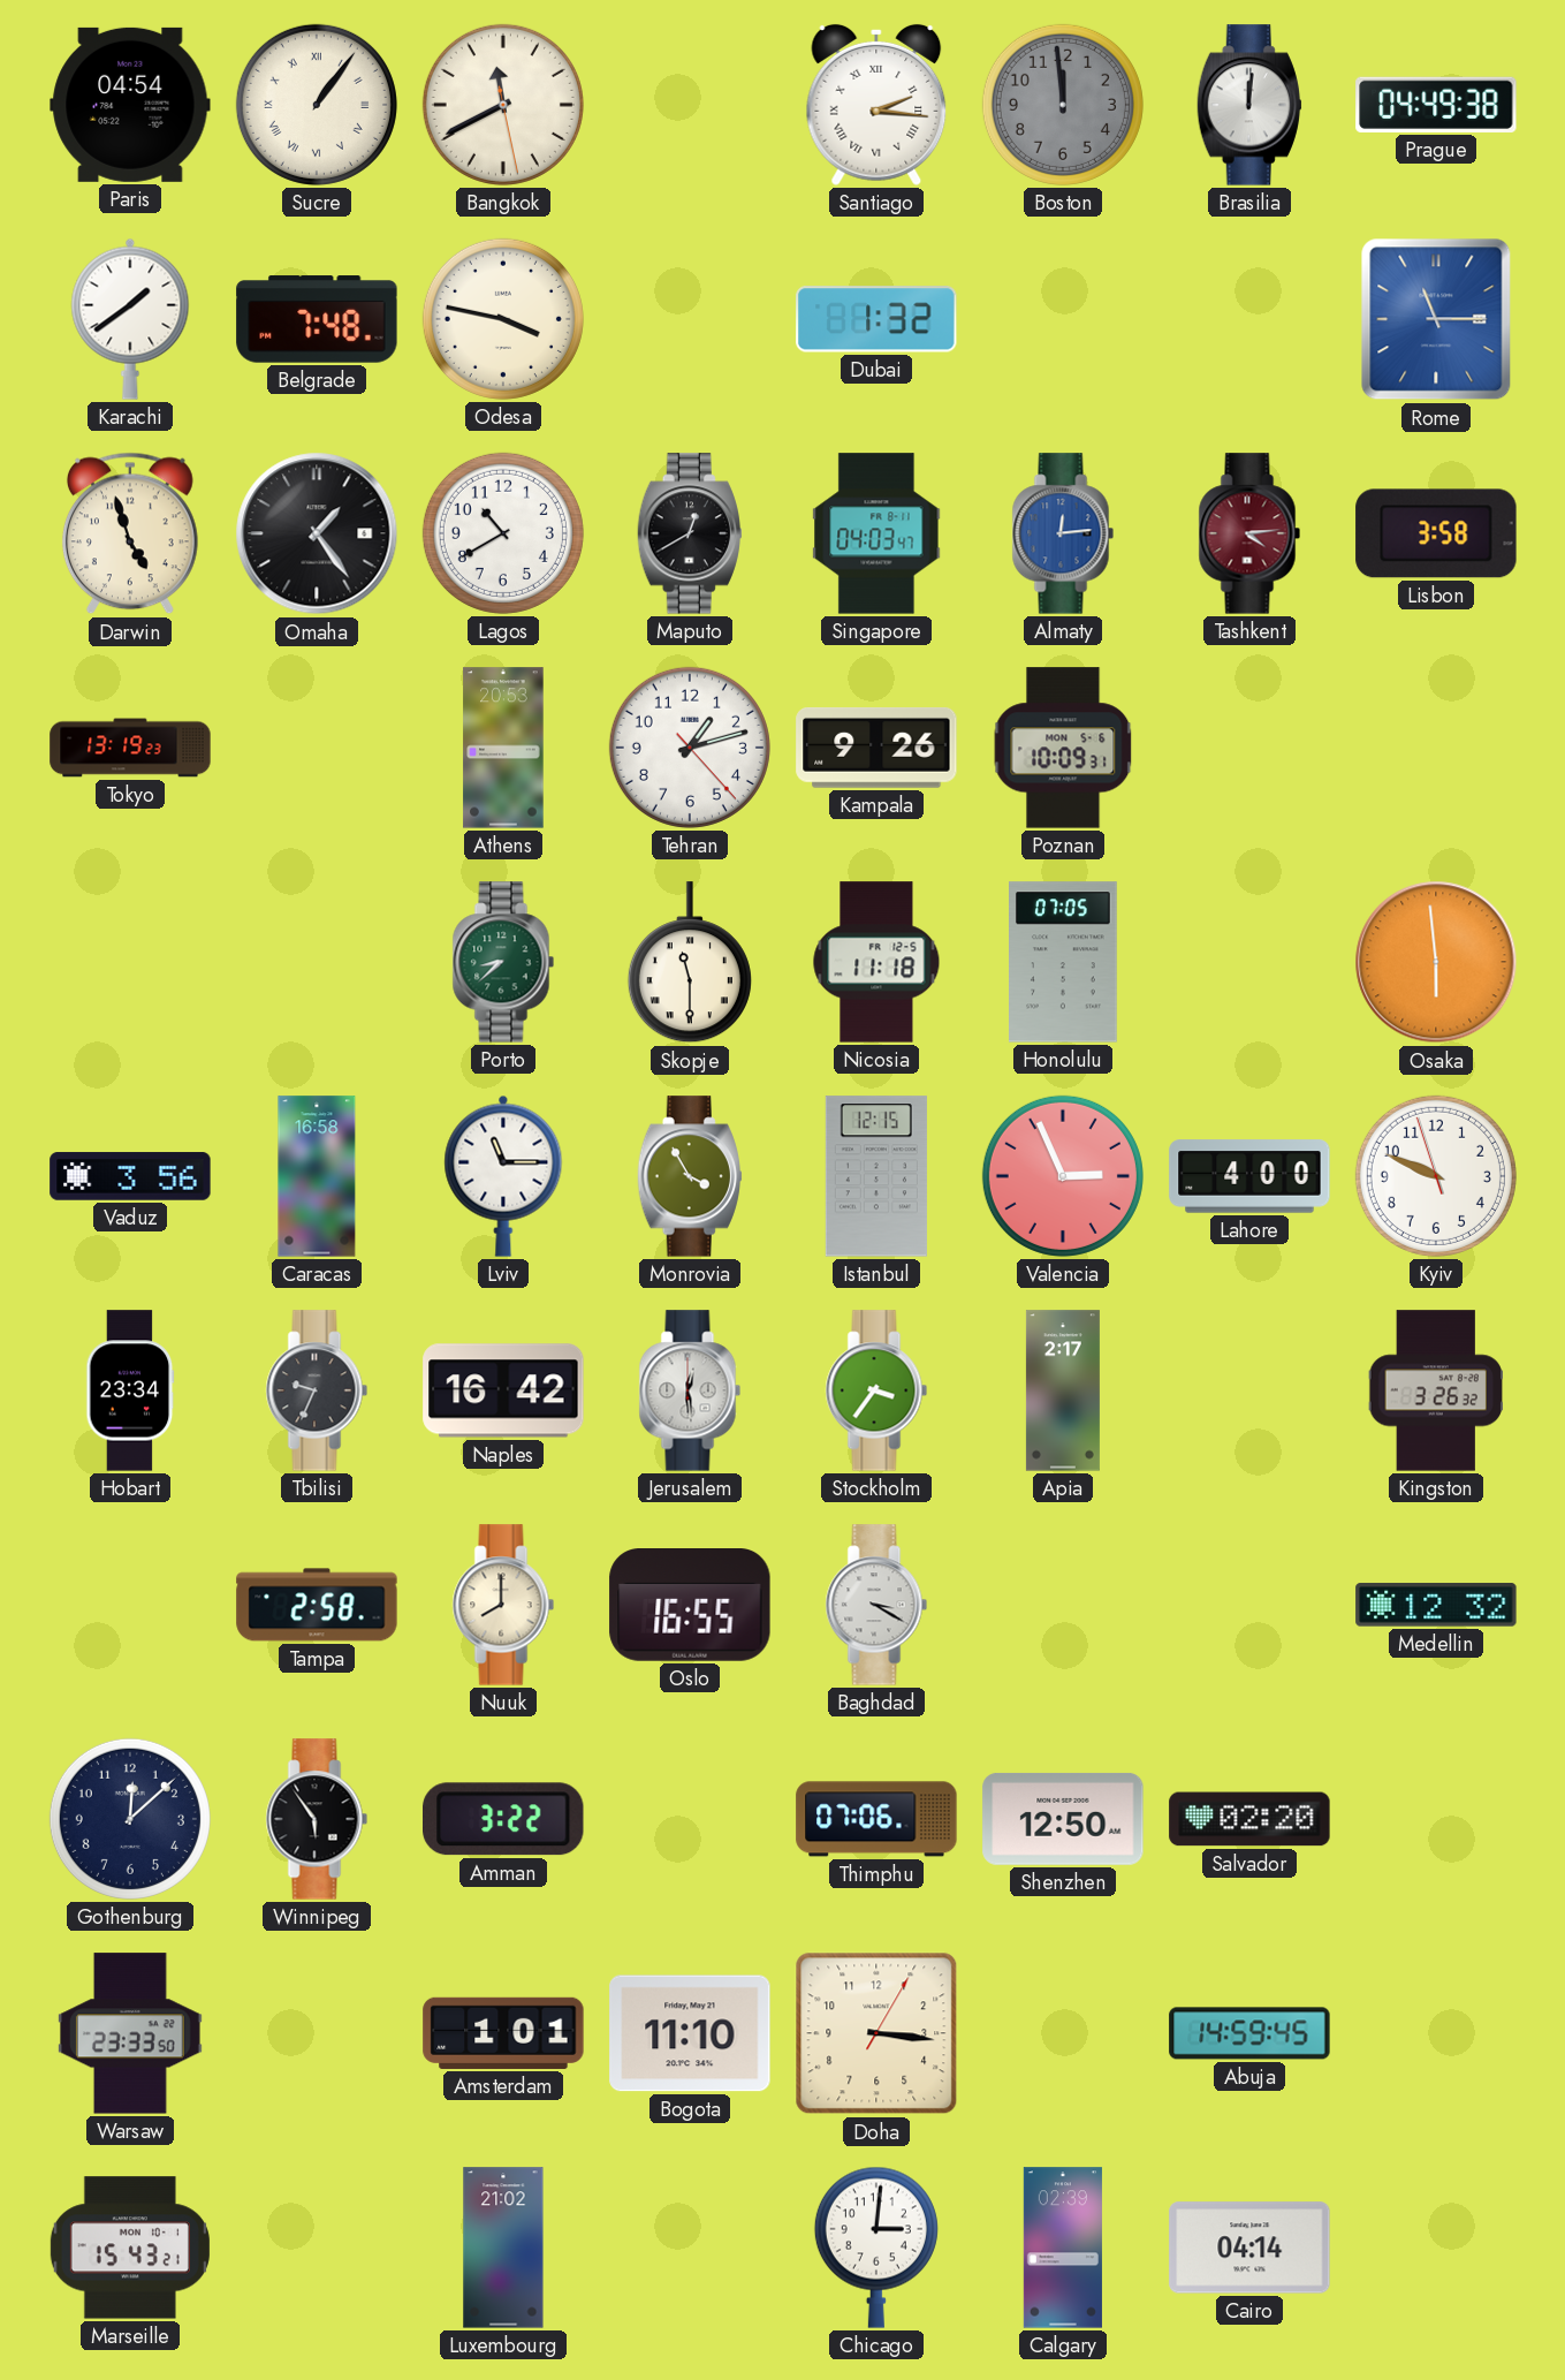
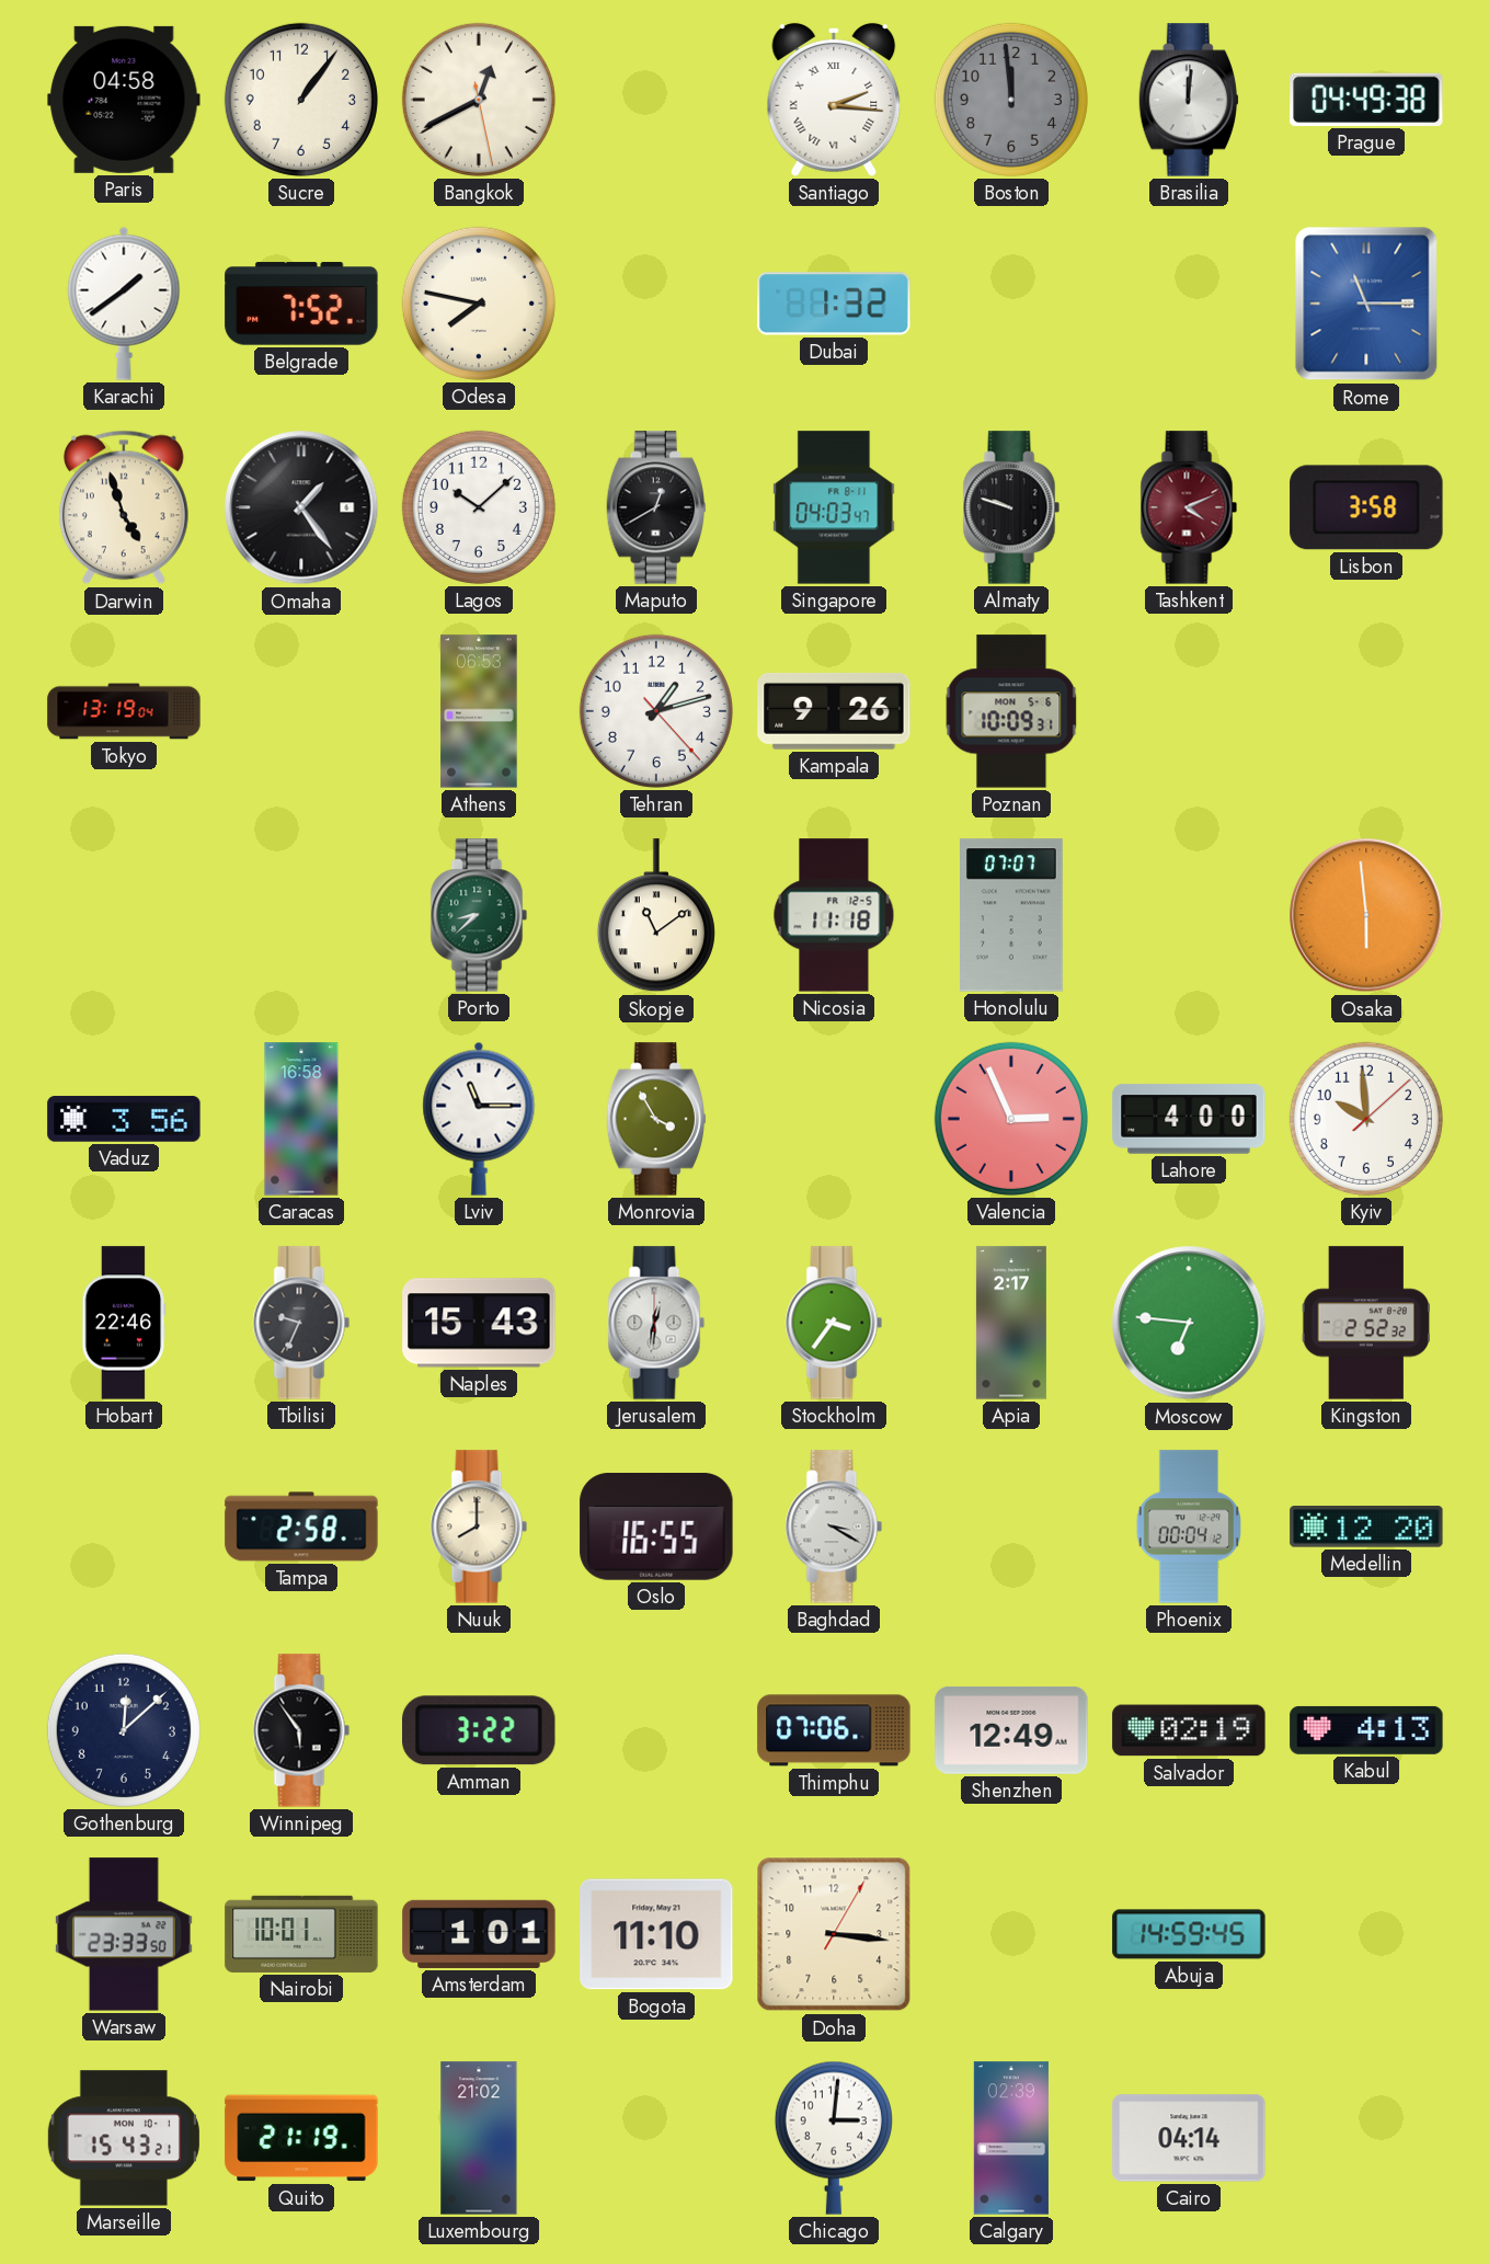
Paris: 04:54 -> 04:58 (124, 100)
Sucre numerals: Roman -> Arabic (301, 100)
Bangkok: 11:40 -> 12:40 (479, 100)
Belgrade: 7:48 -> 7:52 (301, 304)
Odesa: 3:47 -> 7:47 (479, 304)
Lagos: 10:40 -> 10:08 (479, 507)
Almaty: 12:14 -> 9:48 (1011, 507)
Almaty dial: blue -> black (1011, 507)
Tashkent: 4:14 -> 4:11 (1189, 507)
Tokyo: 13:19:23 -> 13:19:04 (124, 711)
Athens: 20:53 -> 06:53 (479, 711)
Skopje: 11:30 -> 11:09 (656, 916)
Honolulu: 07:05 -> 07:07 (1012, 915)
Istanbul: 12:15 -> none (876, 1176)
Kyiv: 9:48 -> 9:59 (1366, 1119)
Hobart: 23:34 -> 22:46 (124, 1323)
Naples: 16:42 -> 15:43 (479, 1323)
Jerusalem: 12:29 -> 12:31 (656, 1323)
Moscow: none -> 6:46 (1189, 1323)
Kingston: 3:26 -> 2:52 (1366, 1323)
Phoenix: none -> 00:04 (1189, 1527)
Medellin: 12:32 -> 12:20 (1366, 1527)
Shenzhen: 12:50 -> 12:49 (1011, 1730)
Salvador: 02:20 -> 02:19 (1189, 1730)
Kabul: none -> 4:13 (1366, 1730)
Nairobi: none -> 10:01 (301, 1934)
Quito: none -> 21:19 (301, 2138)
